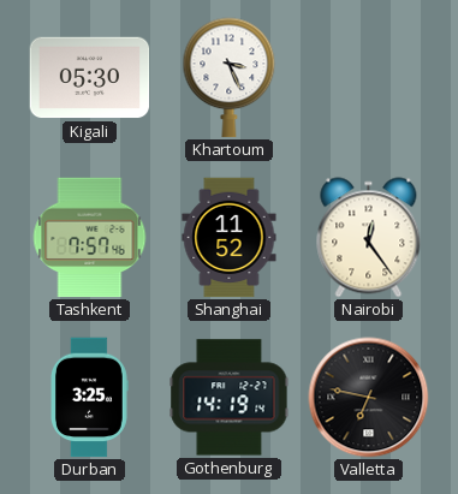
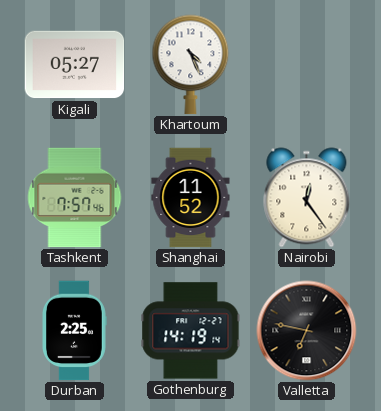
Kigali: 05:30 -> 05:27 (75, 65)
Khartoum: 3:26 -> 4:26 (191, 65)
Durban: 3:25 -> 2:25 (75, 331)
